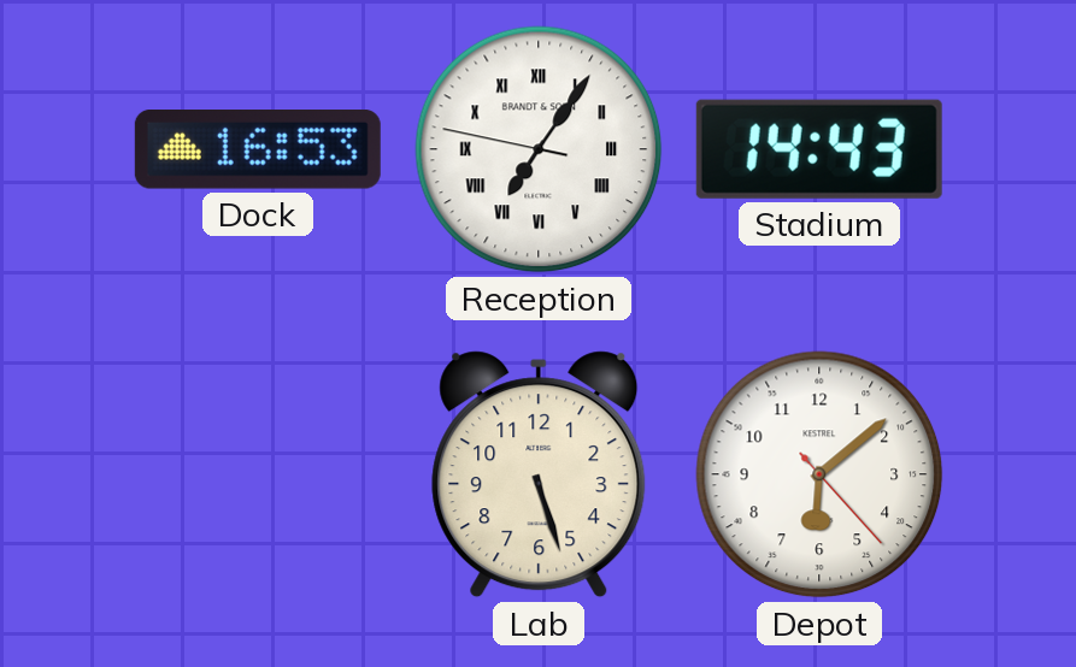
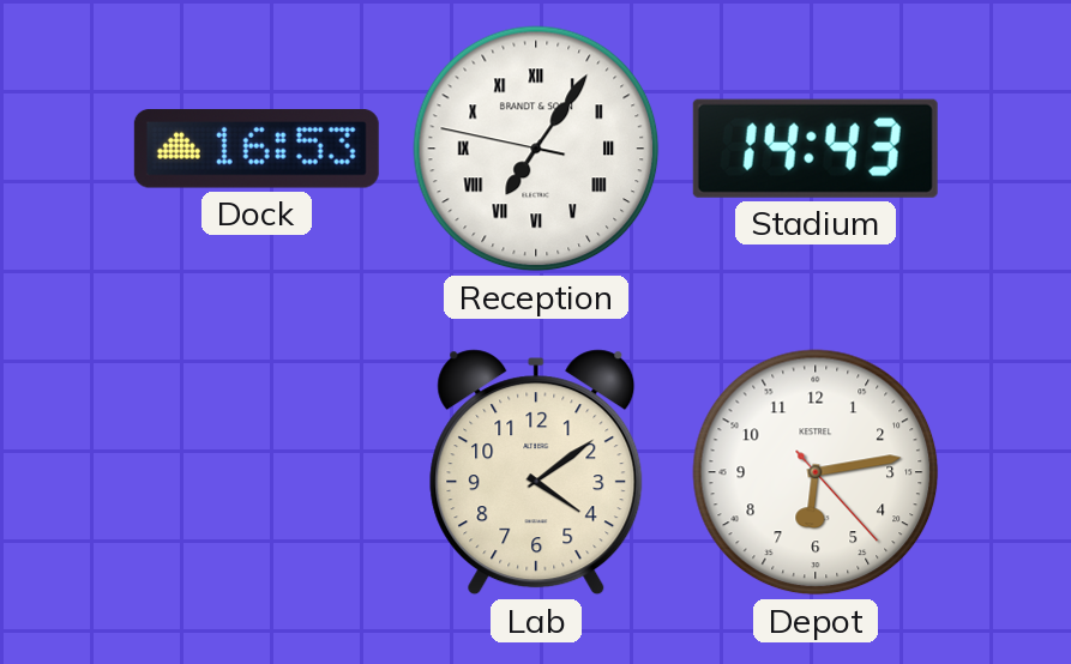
Lab: 5:27 -> 4:09 (536, 472)
Depot: 6:08 -> 6:13 (816, 472)
